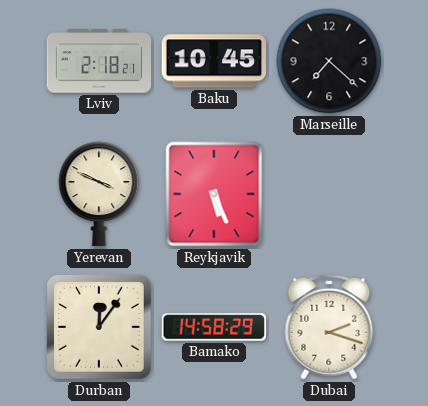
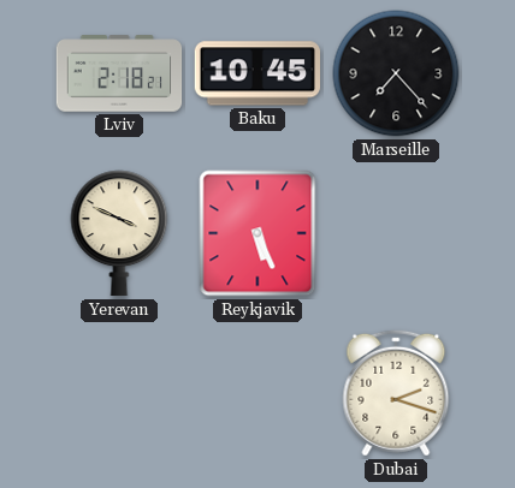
Marseille: 7:22 -> 7:23 (396, 73)
Durban: 12:06 -> none (99, 327)
Bamako: 14:58 -> none (214, 327)
